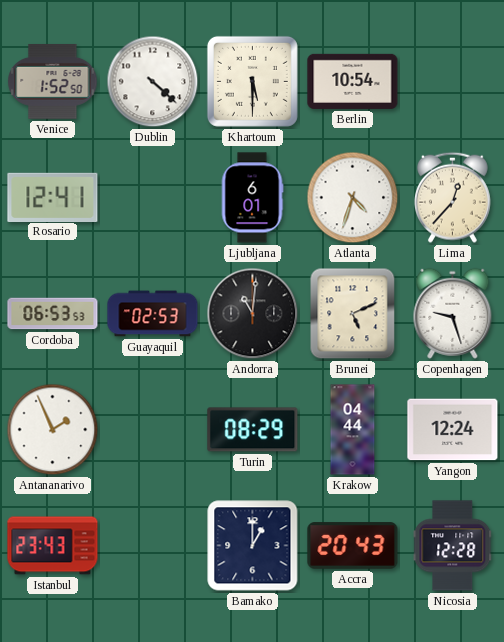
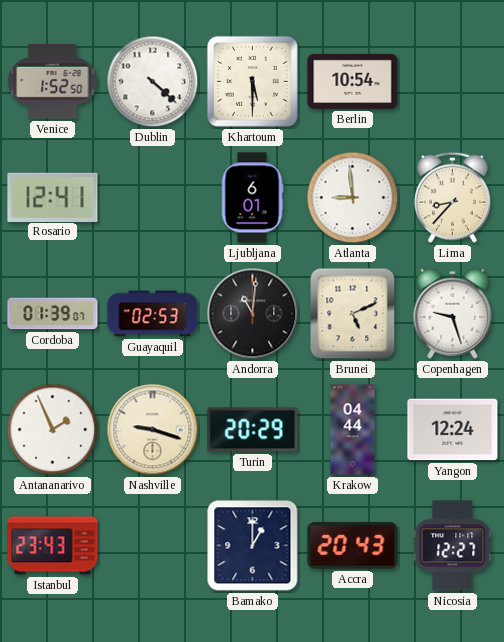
Atlanta: 4:33 -> 8:59 (353, 198)
Lima: 12:37 -> 8:37 (452, 197)
Cordoba: 06:53 -> 01:39 (53, 314)
Nashville: none -> 9:18 (153, 430)
Turin: 08:29 -> 20:29 (253, 430)
Nicosia: 12:28 -> 12:27 (453, 546)
